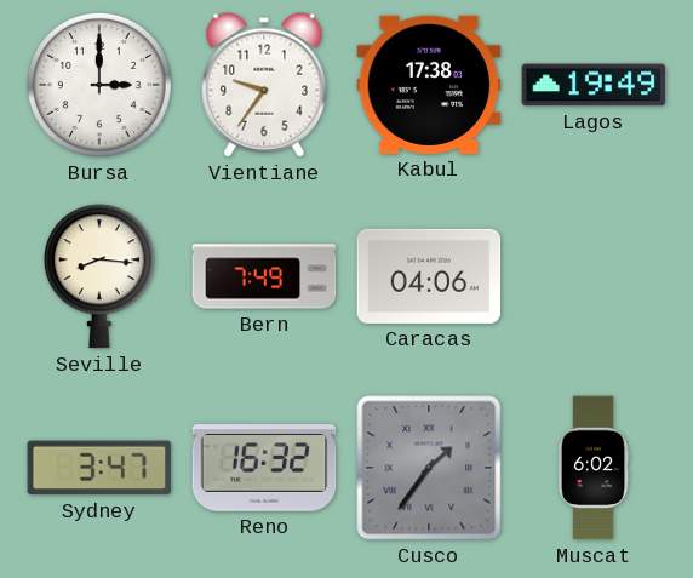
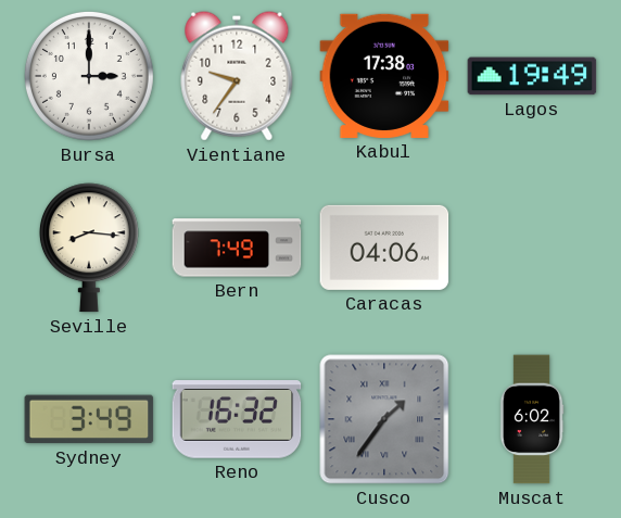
Sydney: 3:47 -> 3:49 (89, 419)
